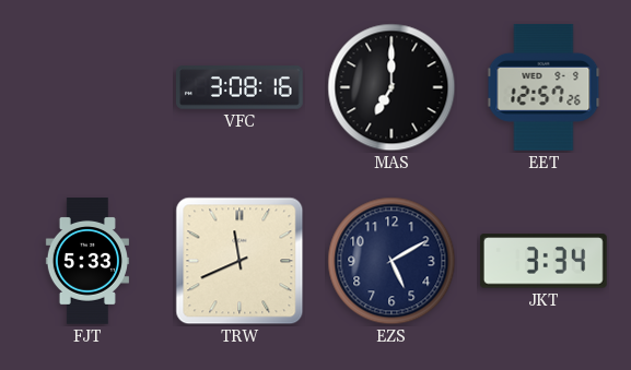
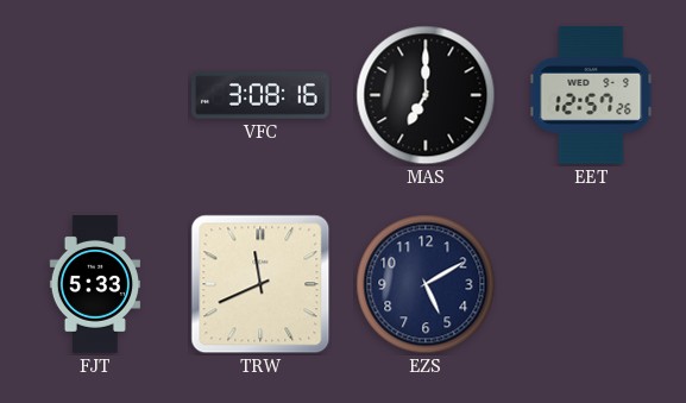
JKT: 3:34 -> none (544, 261)
